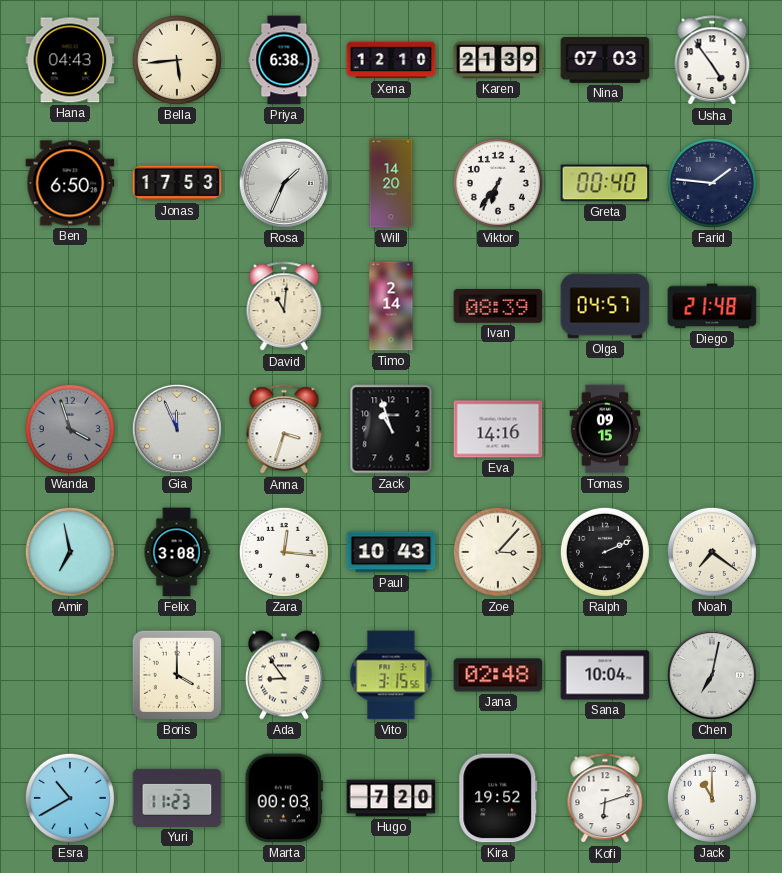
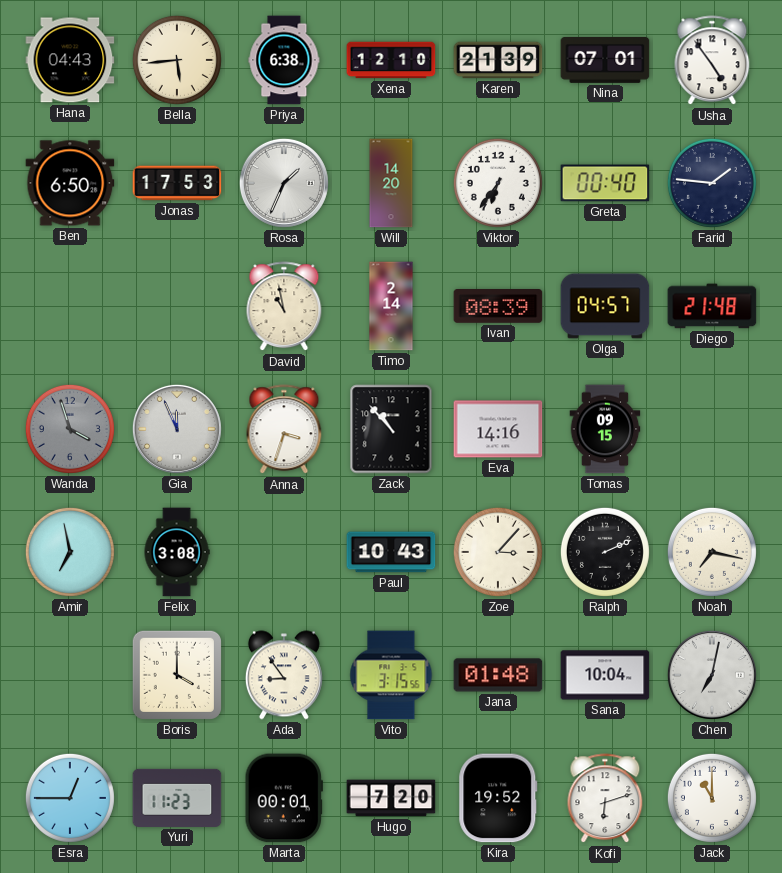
Nina: 07:03 -> 07:01 (605, 61)
David: 11:01 -> 10:58 (284, 307)
Zack: 10:57 -> 10:53 (391, 429)
Zara: 12:16 -> none (284, 552)
Noah: 7:21 -> 7:17 (712, 552)
Jana: 02:48 -> 01:48 (498, 675)
Esra: 10:40 -> 12:45 (70, 798)
Marta: 00:03 -> 00:01 (284, 798)
